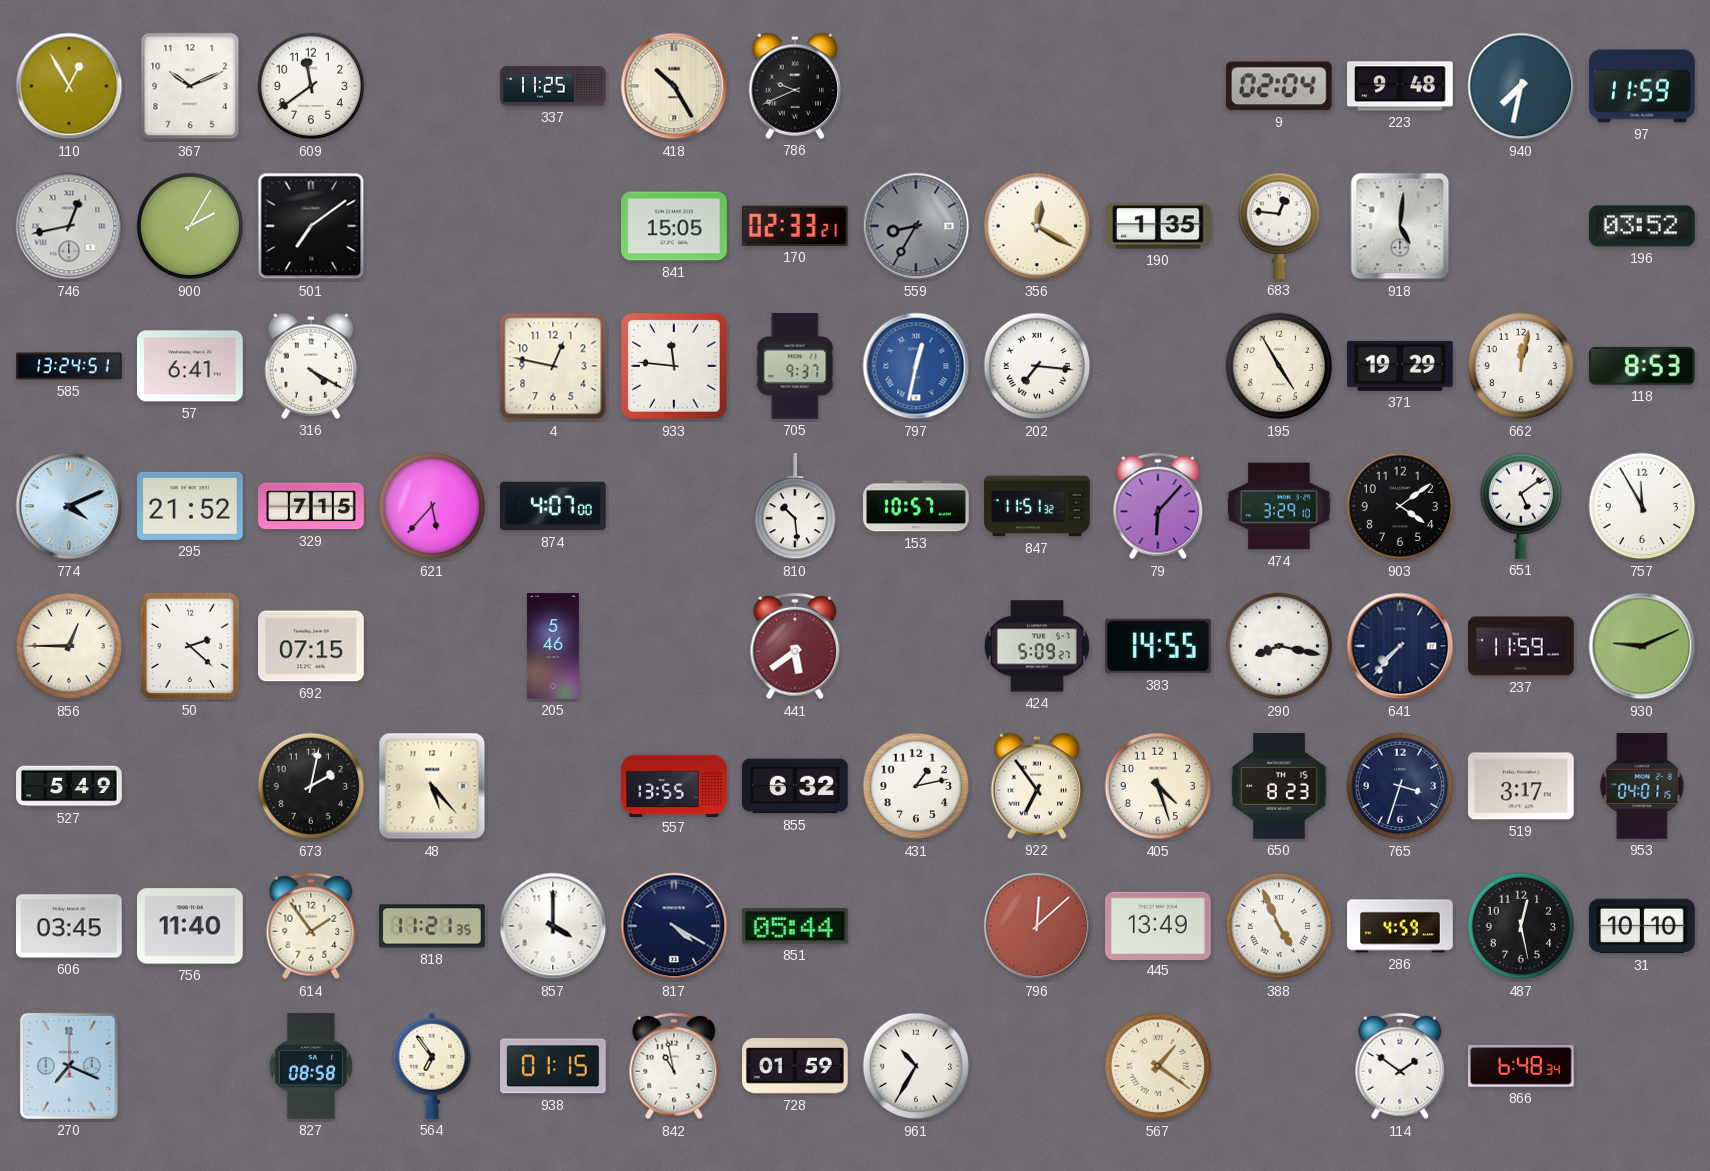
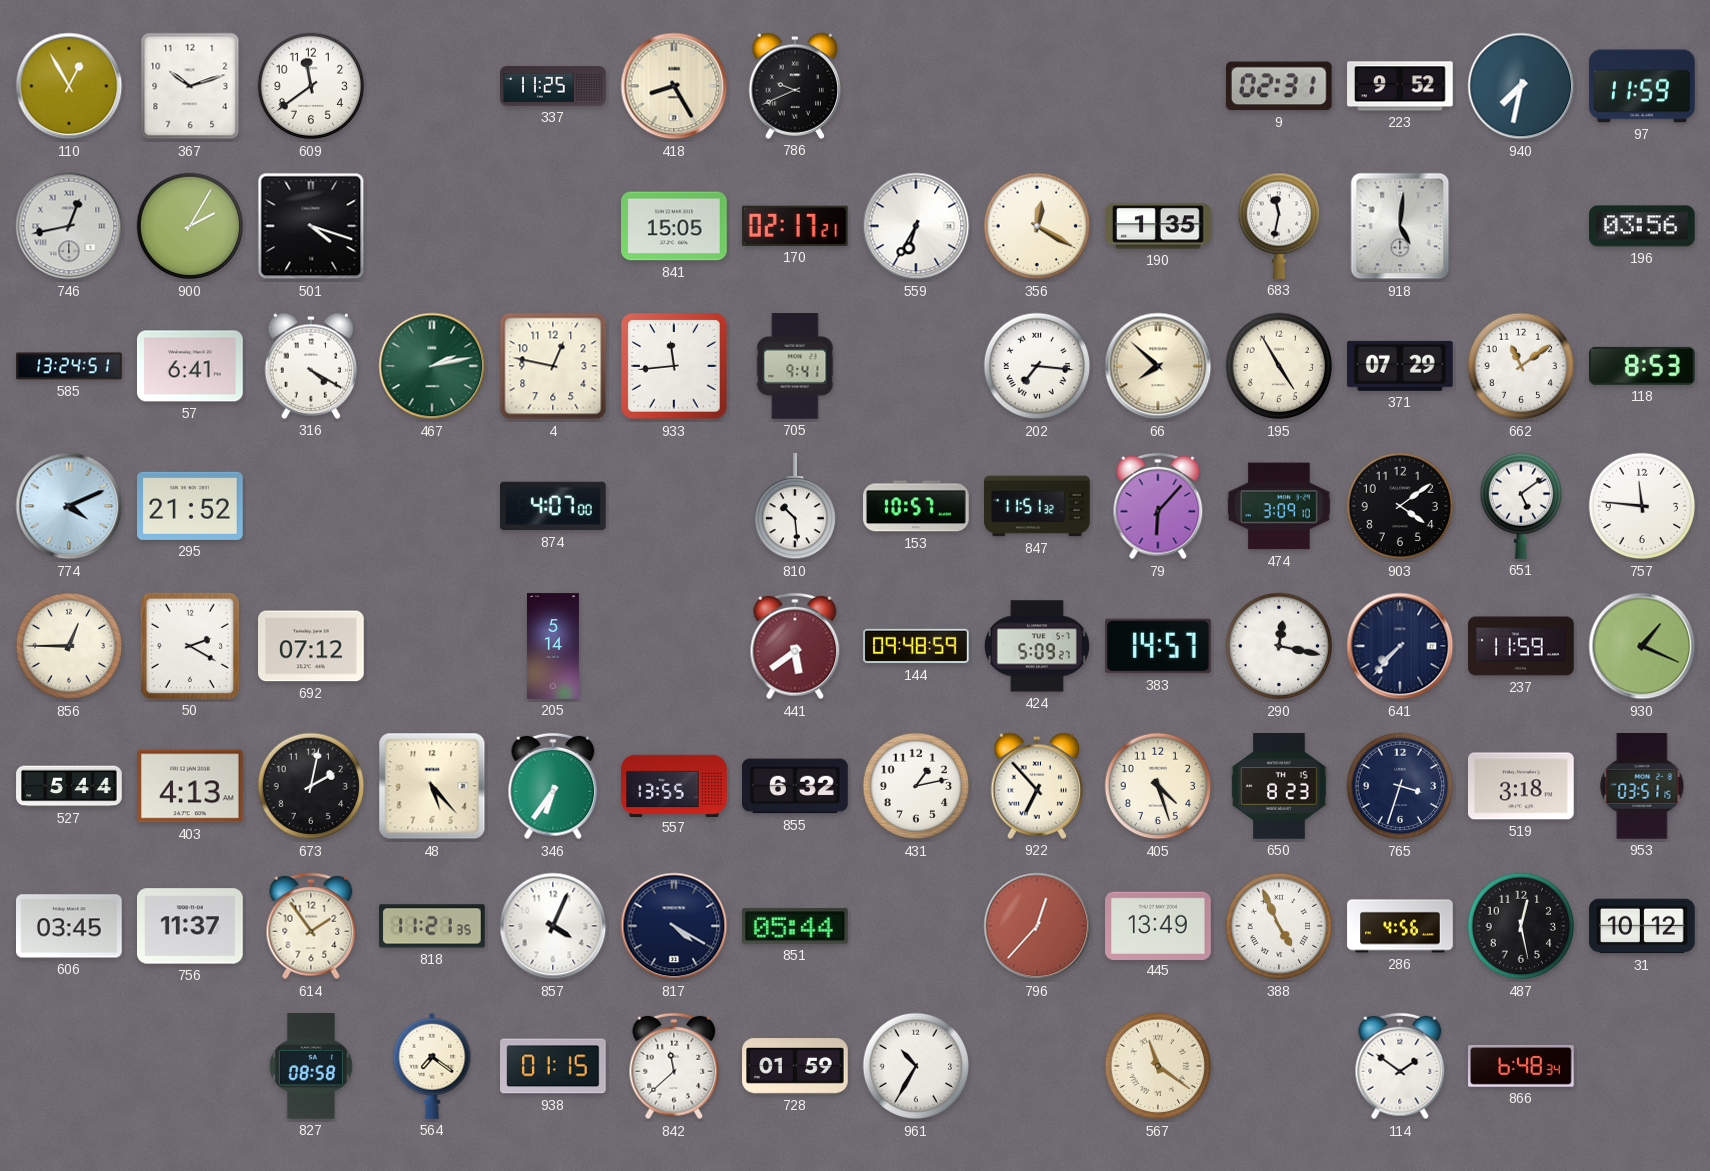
367: 10:11 -> 10:12 (190, 86)
418: 10:25 -> 8:25 (674, 86)
9: 02:04 -> 02:31 (1279, 86)
223: 9:48 -> 9:52 (1400, 86)
501: 7:09 -> 4:18 (311, 226)
170: 02:33 -> 02:17 (795, 226)
559: 8:35 -> 6:35 (916, 226)
559 dial: grey -> white (916, 226)
683: 12:46 -> 11:32 (1278, 226)
196: 03:52 -> 03:56 (1643, 226)
467: none -> 2:13 (432, 366)
933: 11:46 -> 11:44 (674, 366)
705: 9:37 -> 9:41 (795, 366)
797: 12:32 -> none (916, 366)
66: none -> 7:52 (1158, 366)
371: 19:29 -> 07:29 (1401, 366)
662: 12:02 -> 11:09 (1521, 366)
329: 7:15 -> none (311, 506)
621: 5:37 -> none (432, 506)
474: 3:29 -> 3:09 (1279, 506)
757: 11:55 -> 11:46 (1642, 506)
50: 2:22 -> 2:20 (190, 646)
692: 07:15 -> 07:12 (311, 646)
205: 5:46 -> 5:14 (553, 646)
144: none -> 09:48 (916, 646)
383: 14:55 -> 14:57 (1159, 646)
290: 8:17 -> 12:17 (1279, 646)
930: 9:11 -> 1:19 (1642, 646)
527: 5:49 -> 5:44 (69, 786)
403: none -> 4:13 (191, 786)
346: none -> 6:36 (553, 786)
922: 6:54 -> 6:53 (1036, 786)
519: 3:17 -> 3:18 (1522, 786)
953: 04:01 -> 03:51 (1642, 787)
756: 11:40 -> 11:37 (190, 926)
857: 4:00 -> 4:04 (553, 926)
796: 12:08 -> 12:37 (1037, 926)
286: 4:59 -> 4:56 (1400, 926)
31: 10:10 -> 10:12 (1642, 926)
270: 7:19 -> none (69, 1066)
564: 6:54 -> 7:21 (432, 1066)
842: 10:58 -> 11:38 (674, 1066)
567: 1:21 -> 11:21 (1158, 1066)
